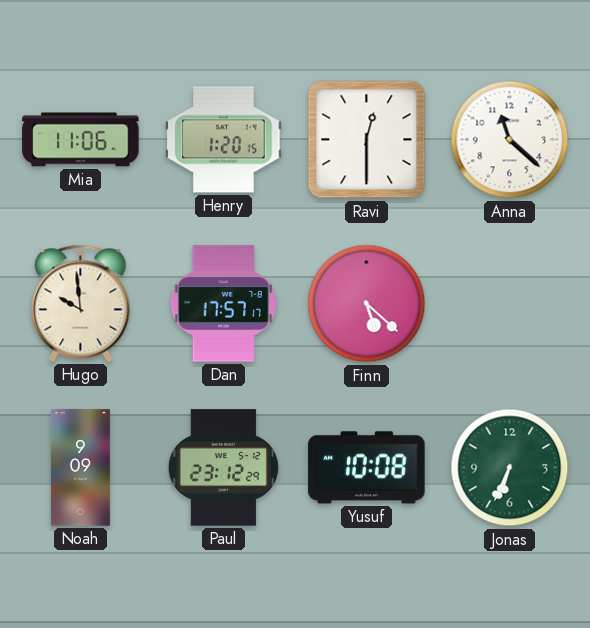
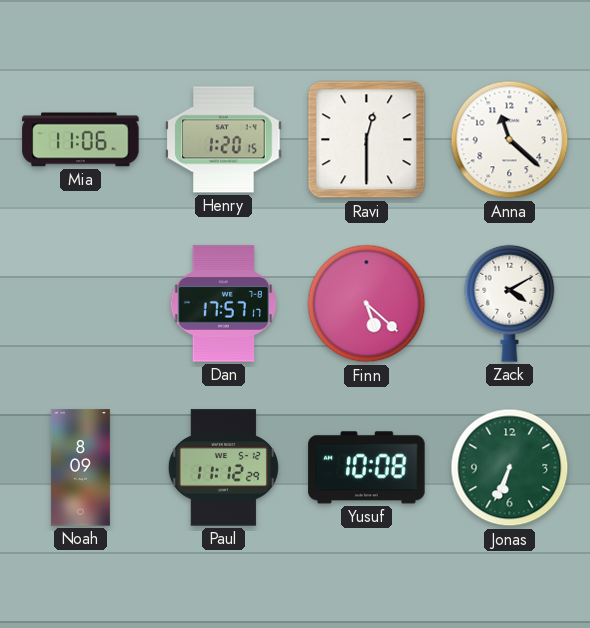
Hugo: 9:59 -> none (81, 303)
Zack: none -> 4:10 (510, 303)
Noah: 9:09 -> 8:09 (80, 468)
Paul: 23:12 -> 11:12 (223, 468)
